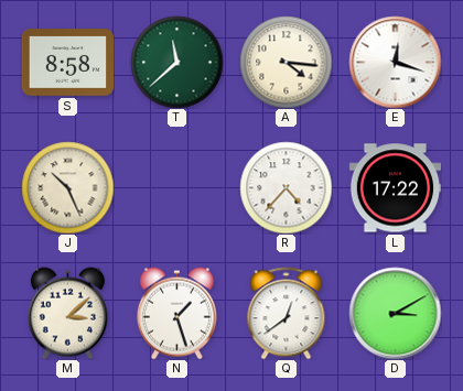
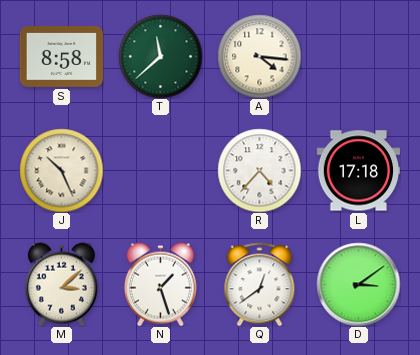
E: 12:18 -> none (395, 62)
L: 17:22 -> 17:18 (358, 171)
D: 3:10 -> 3:09 (358, 284)
